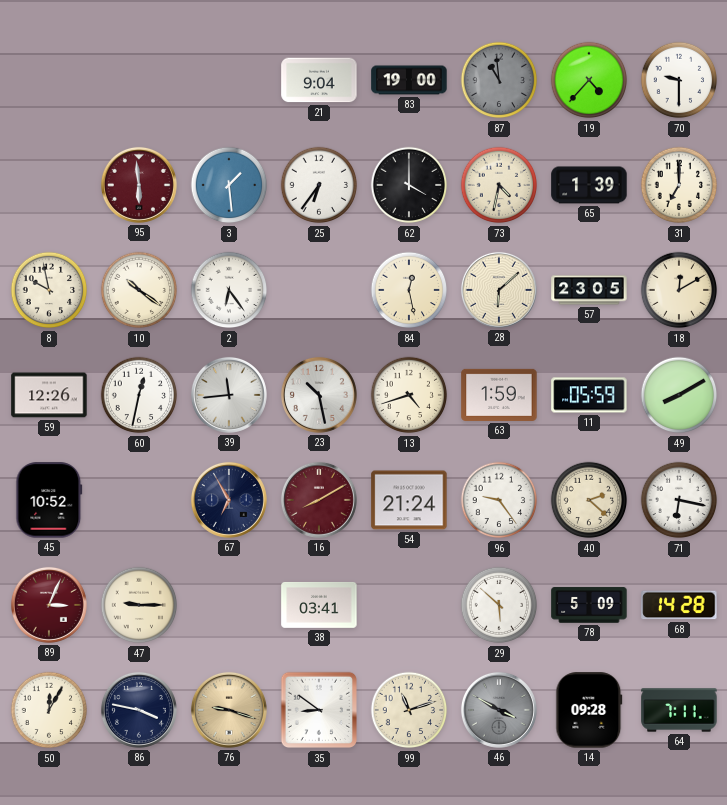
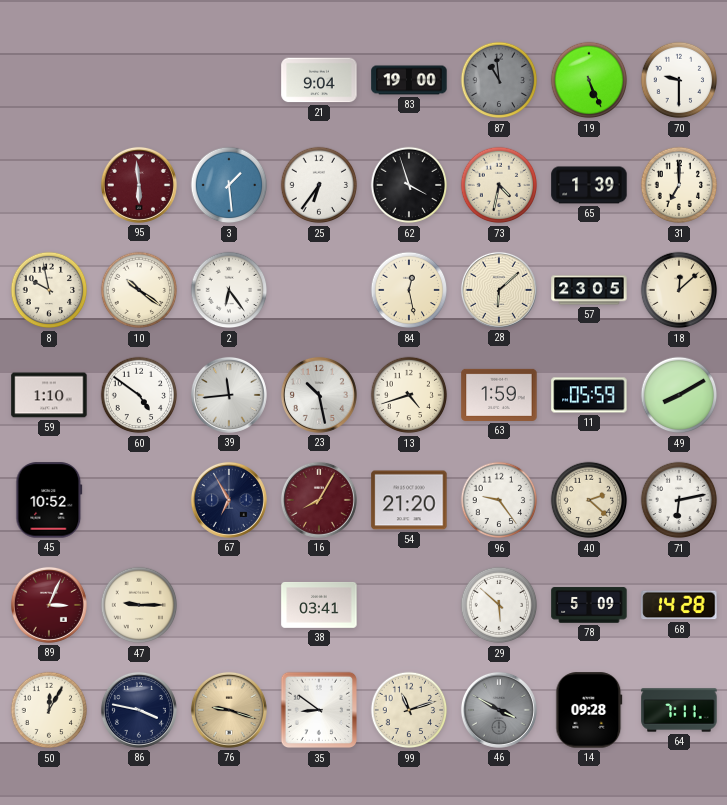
19: 4:37 -> 5:26 (589, 80)
62: 4:00 -> 3:57 (409, 185)
18: 12:10 -> 12:08 (679, 290)
59: 12:26 -> 1:10 (49, 395)
60: 12:32 -> 4:51 (139, 395)
16: 8:10 -> 8:05 (319, 500)
54: 21:24 -> 21:20 (409, 500)
71: 6:17 -> 6:13 (679, 500)
